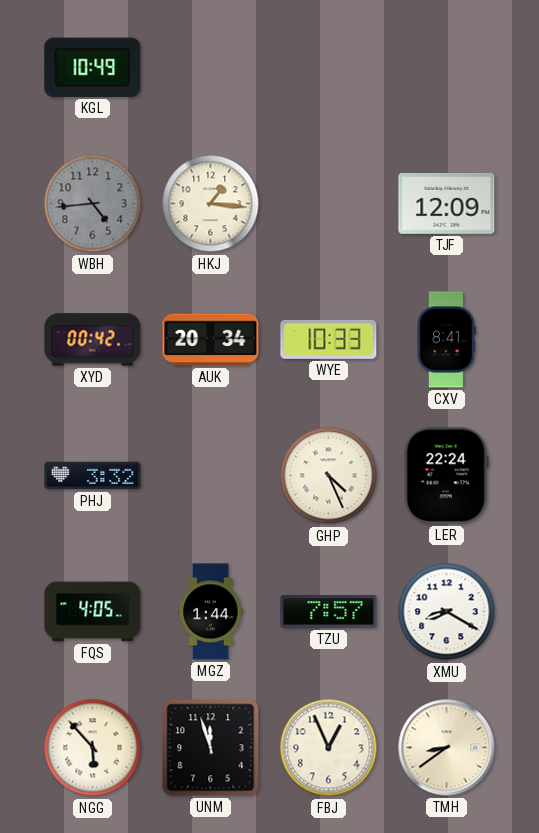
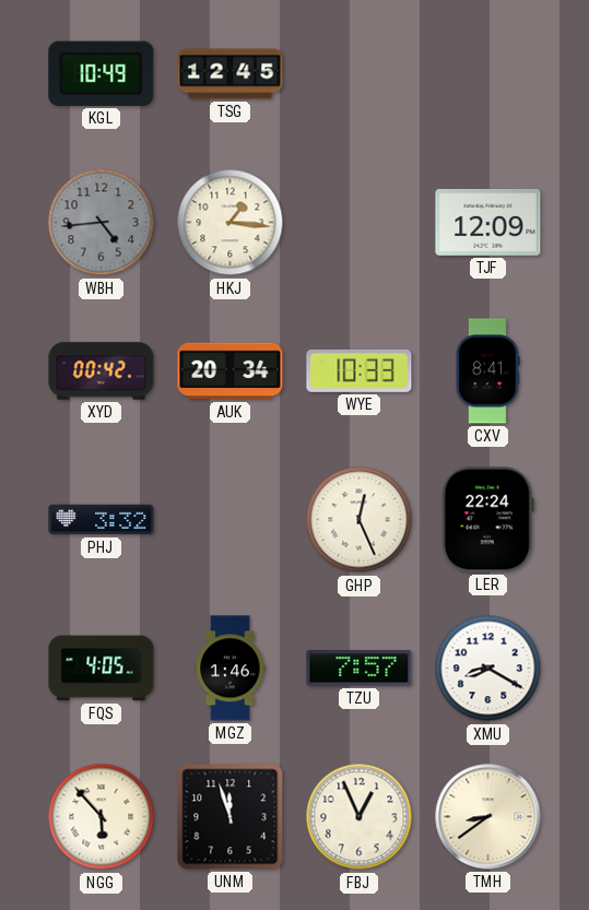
TSG: none -> 12:45 (231, 74)
GHP: 4:26 -> 12:26 (360, 520)
MGZ: 1:44 -> 1:46 (231, 669)
